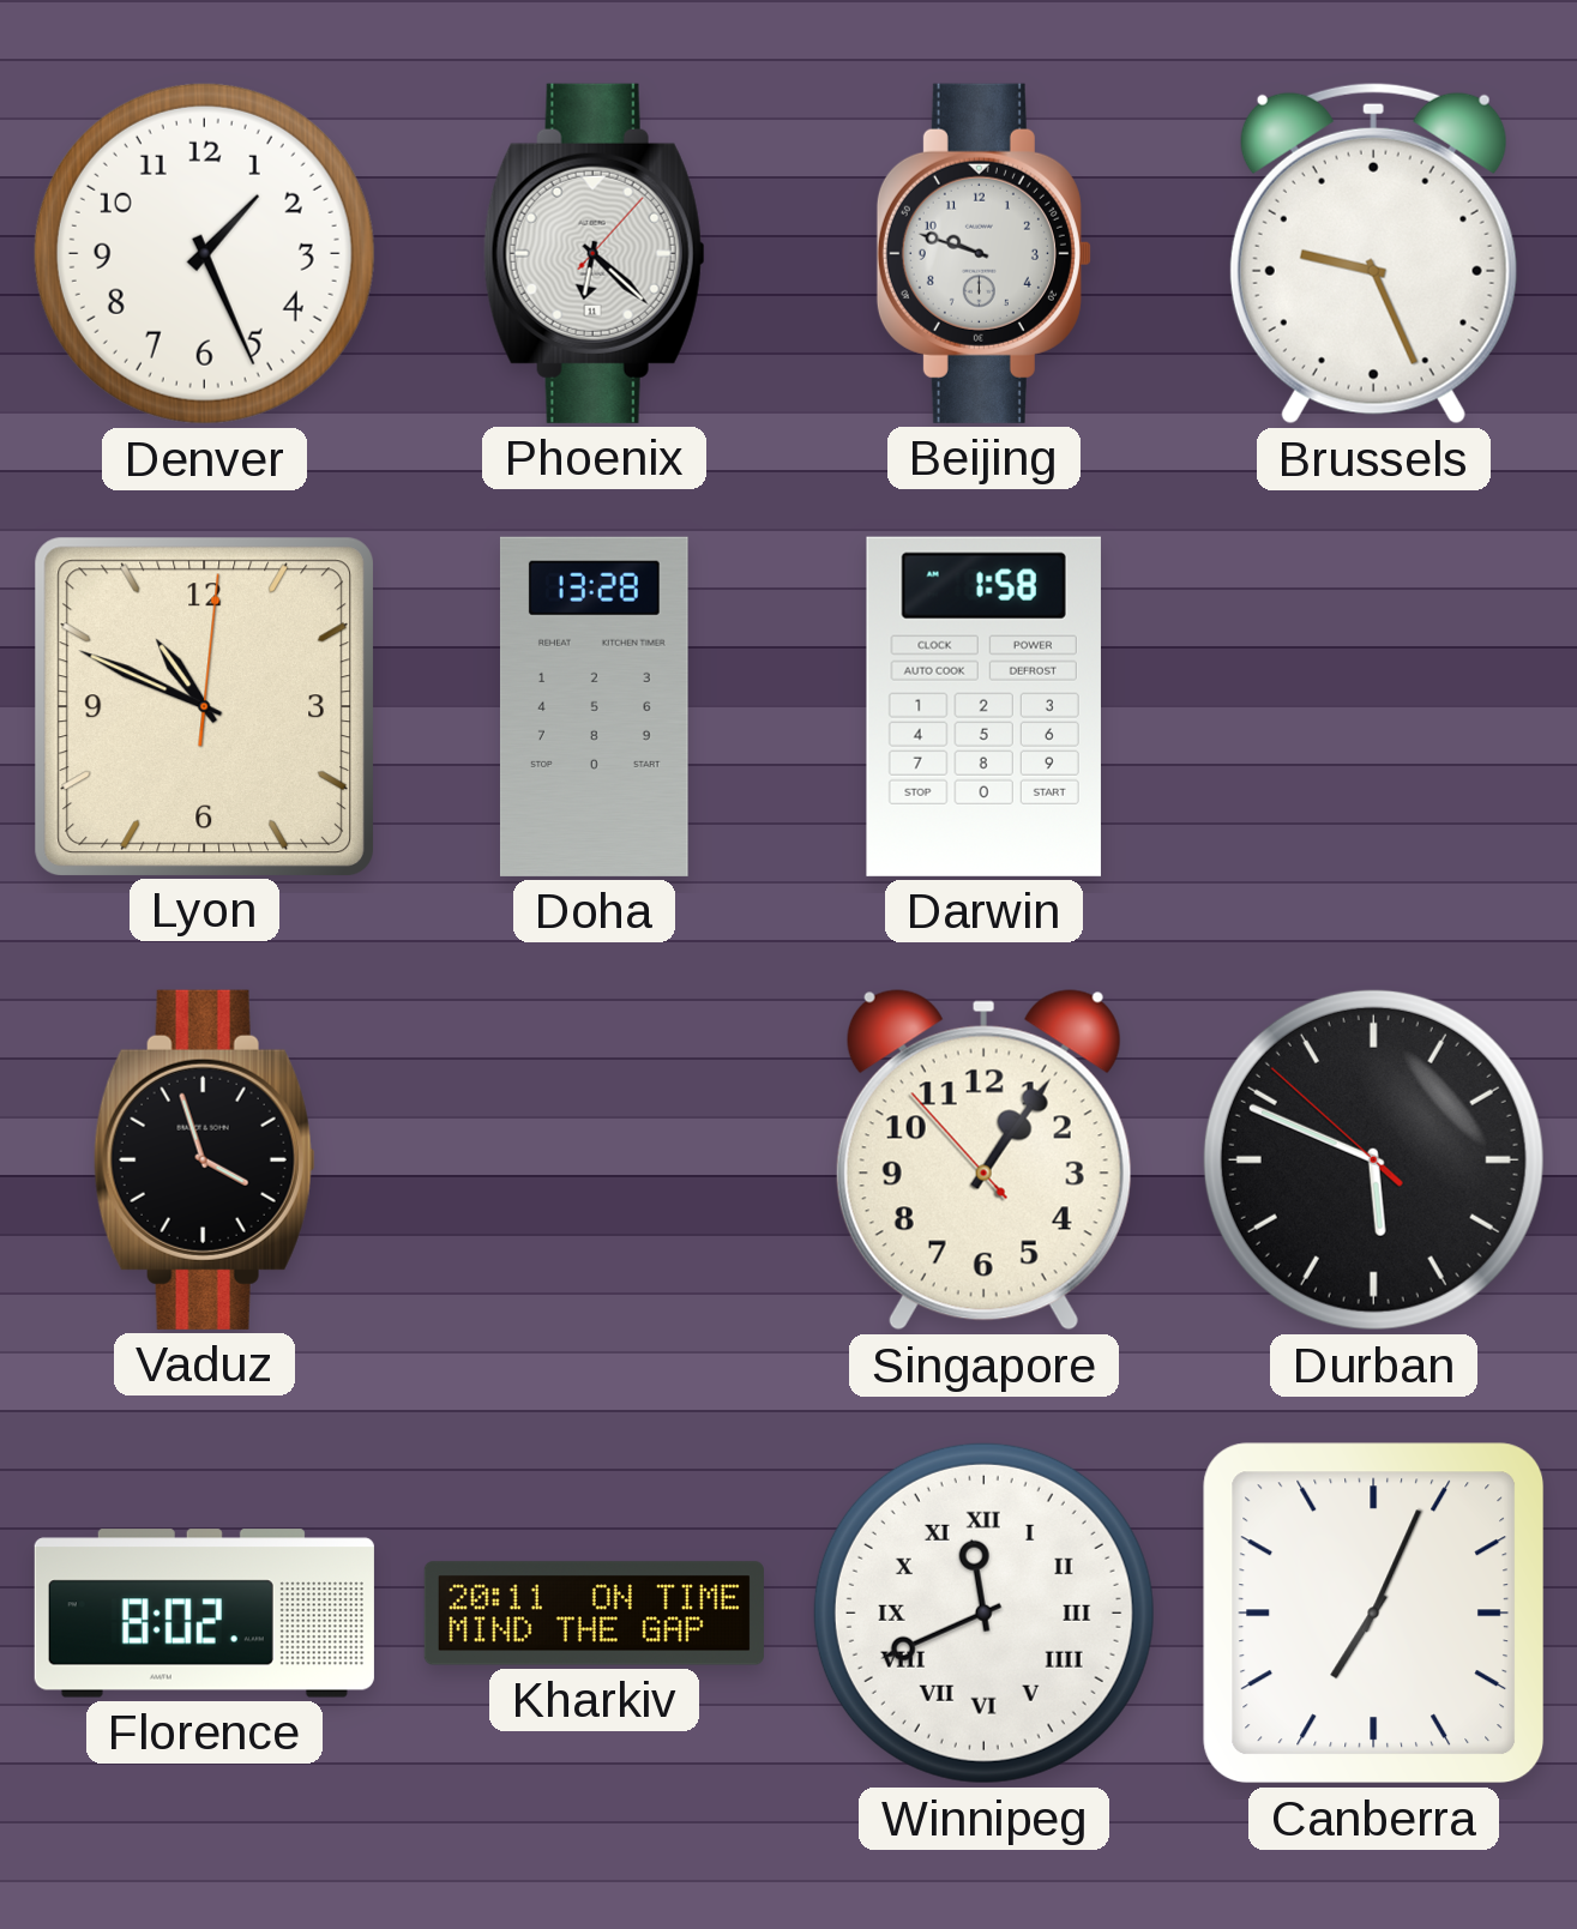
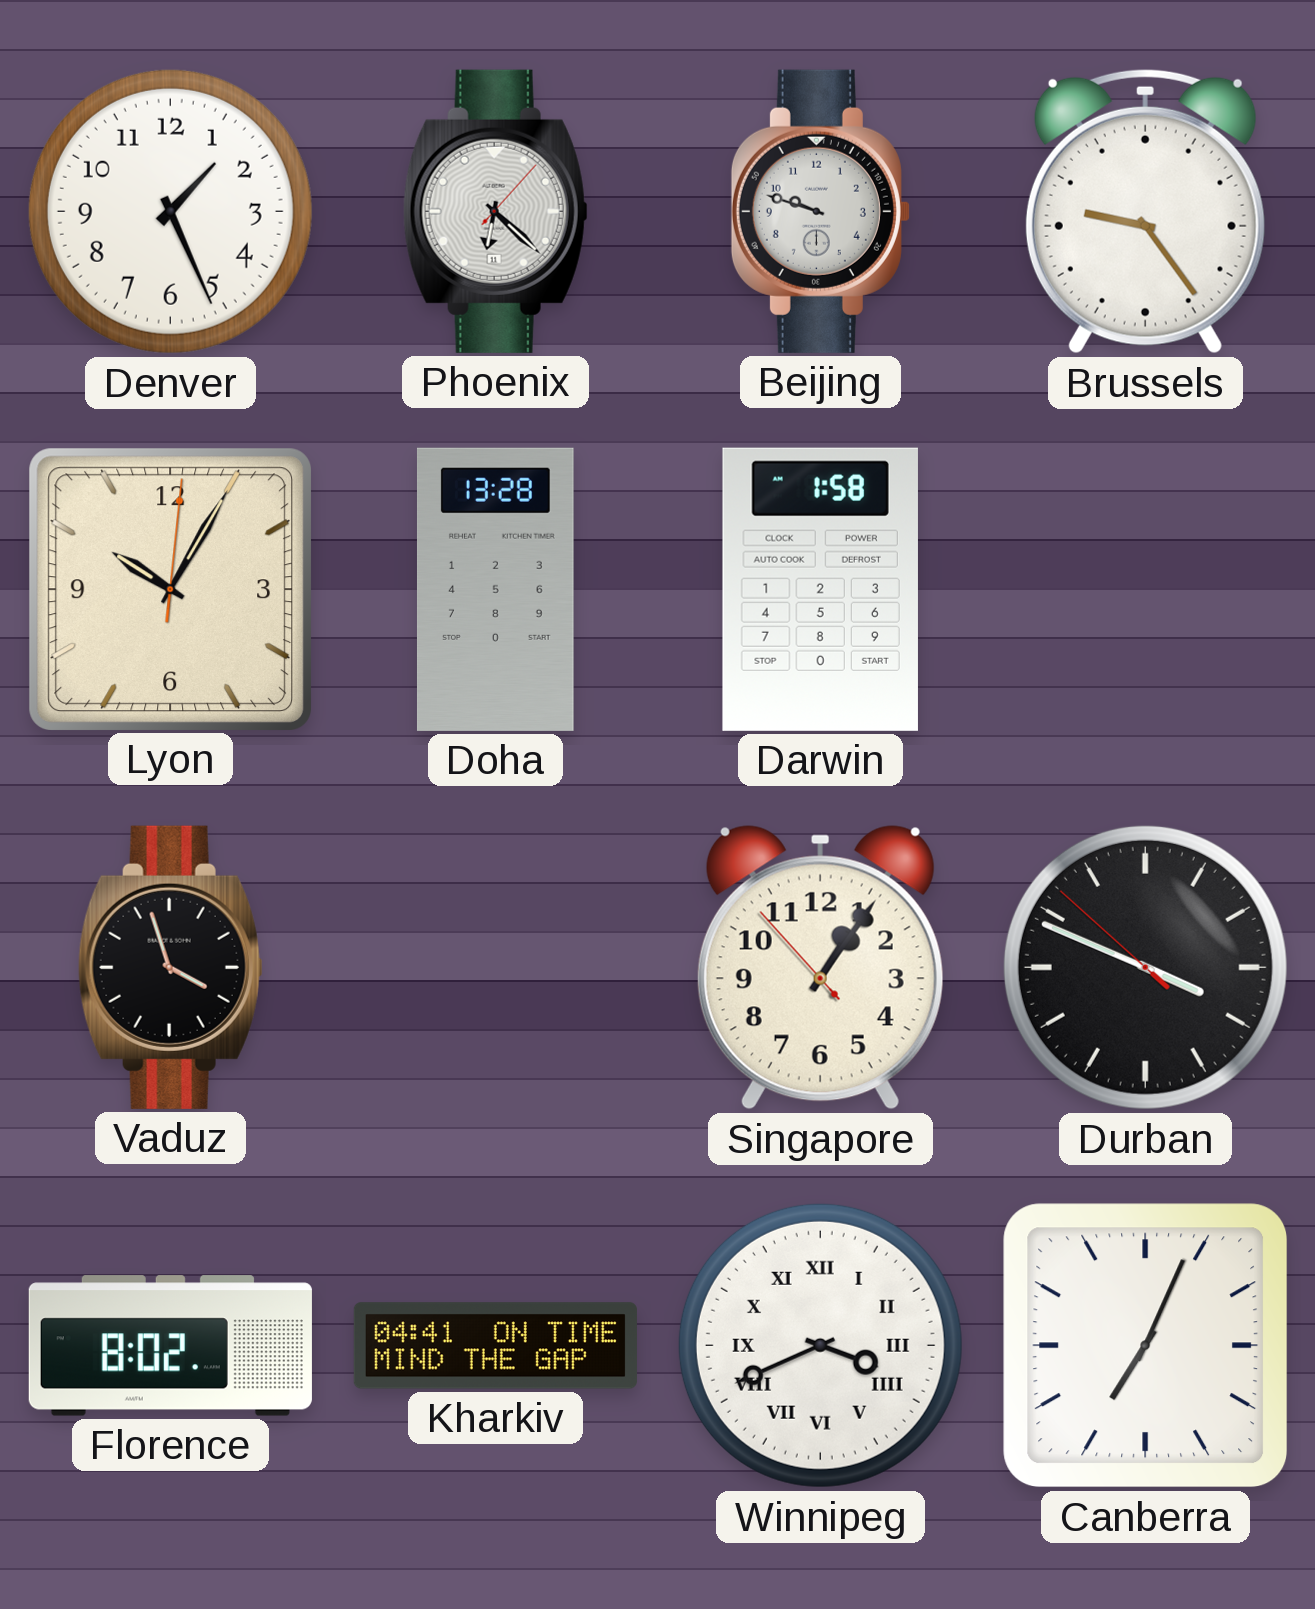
Brussels: 9:26 -> 9:24 (1145, 211)
Lyon: 10:49 -> 10:05 (170, 589)
Durban: 5:48 -> 3:48 (1145, 967)
Kharkiv: 20:11 -> 04:41 (495, 1346)
Winnipeg: 11:41 -> 3:41 (820, 1345)
